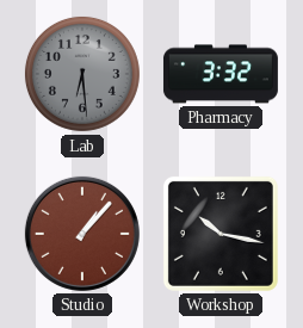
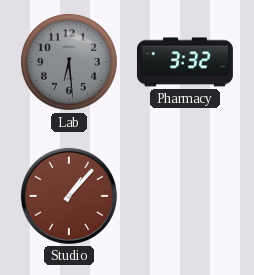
Workshop: 10:17 -> none (221, 234)
